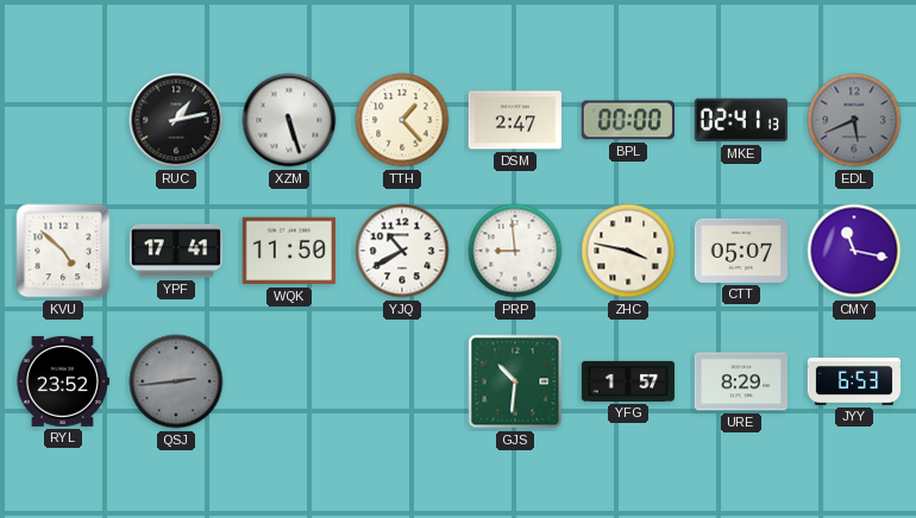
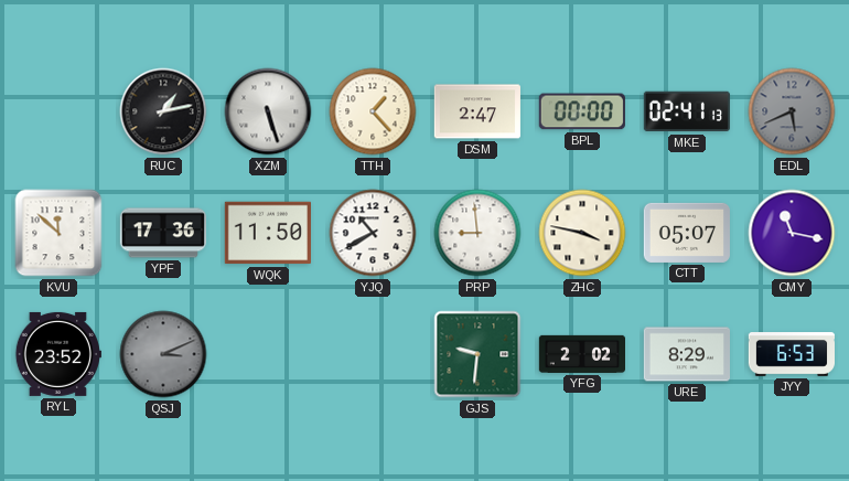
KVU: 4:52 -> 11:52 (58, 233)
YPF: 17:41 -> 17:36 (162, 233)
QSJ: 2:44 -> 3:11 (163, 354)
GJS: 10:31 -> 9:31 (477, 354)
YFG: 1:57 -> 2:02 (581, 354)
